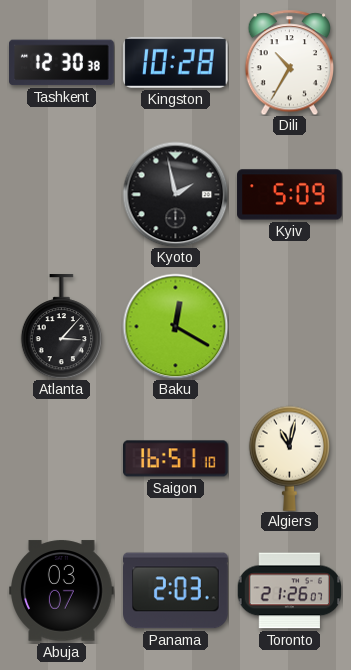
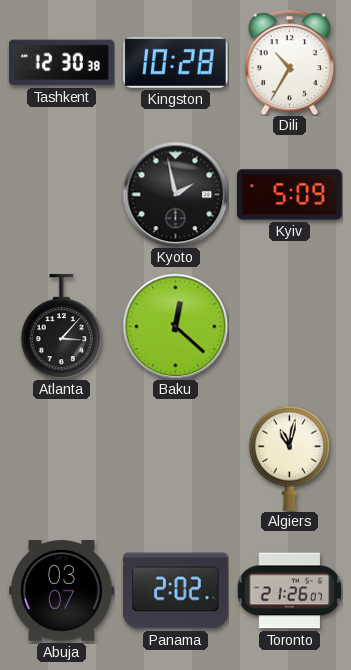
Baku: 12:20 -> 12:22 (175, 326)
Saigon: 16:51 -> none (176, 459)
Panama: 2:03 -> 2:02 (176, 591)
